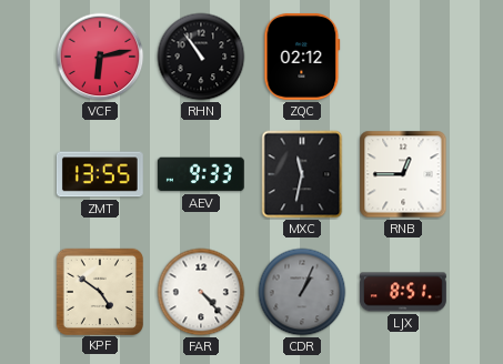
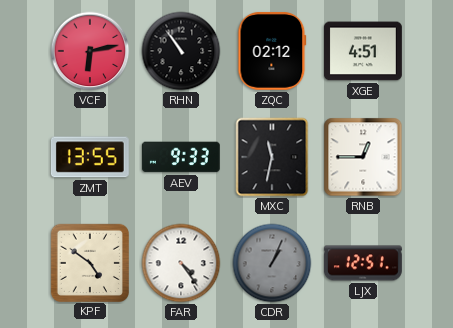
XGE: none -> 4:51 (363, 51)
FAR: 4:23 -> 4:24 (181, 263)
LJX: 8:51 -> 12:51 (363, 263)
